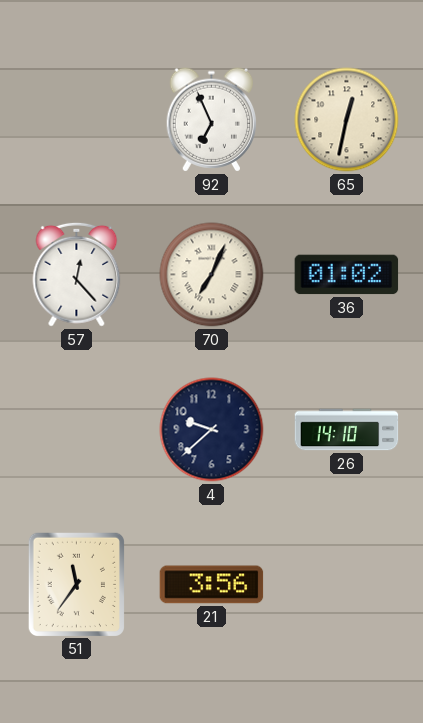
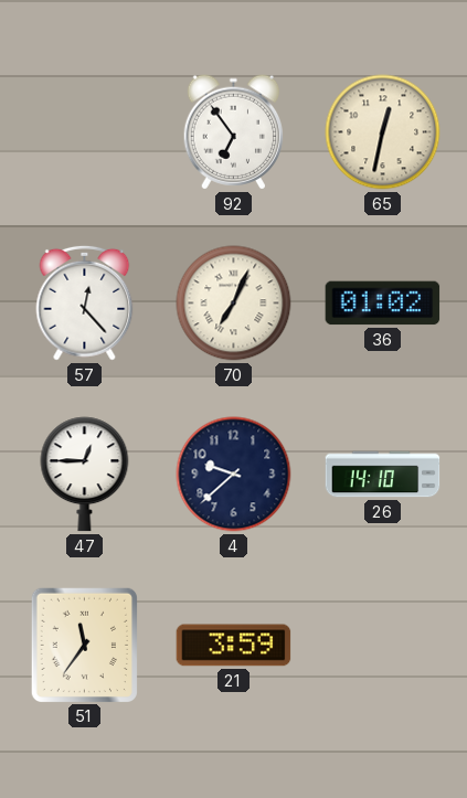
92: 6:56 -> 6:54 (233, 132)
47: none -> 12:45 (85, 475)
21: 3:56 -> 3:59 (234, 646)
